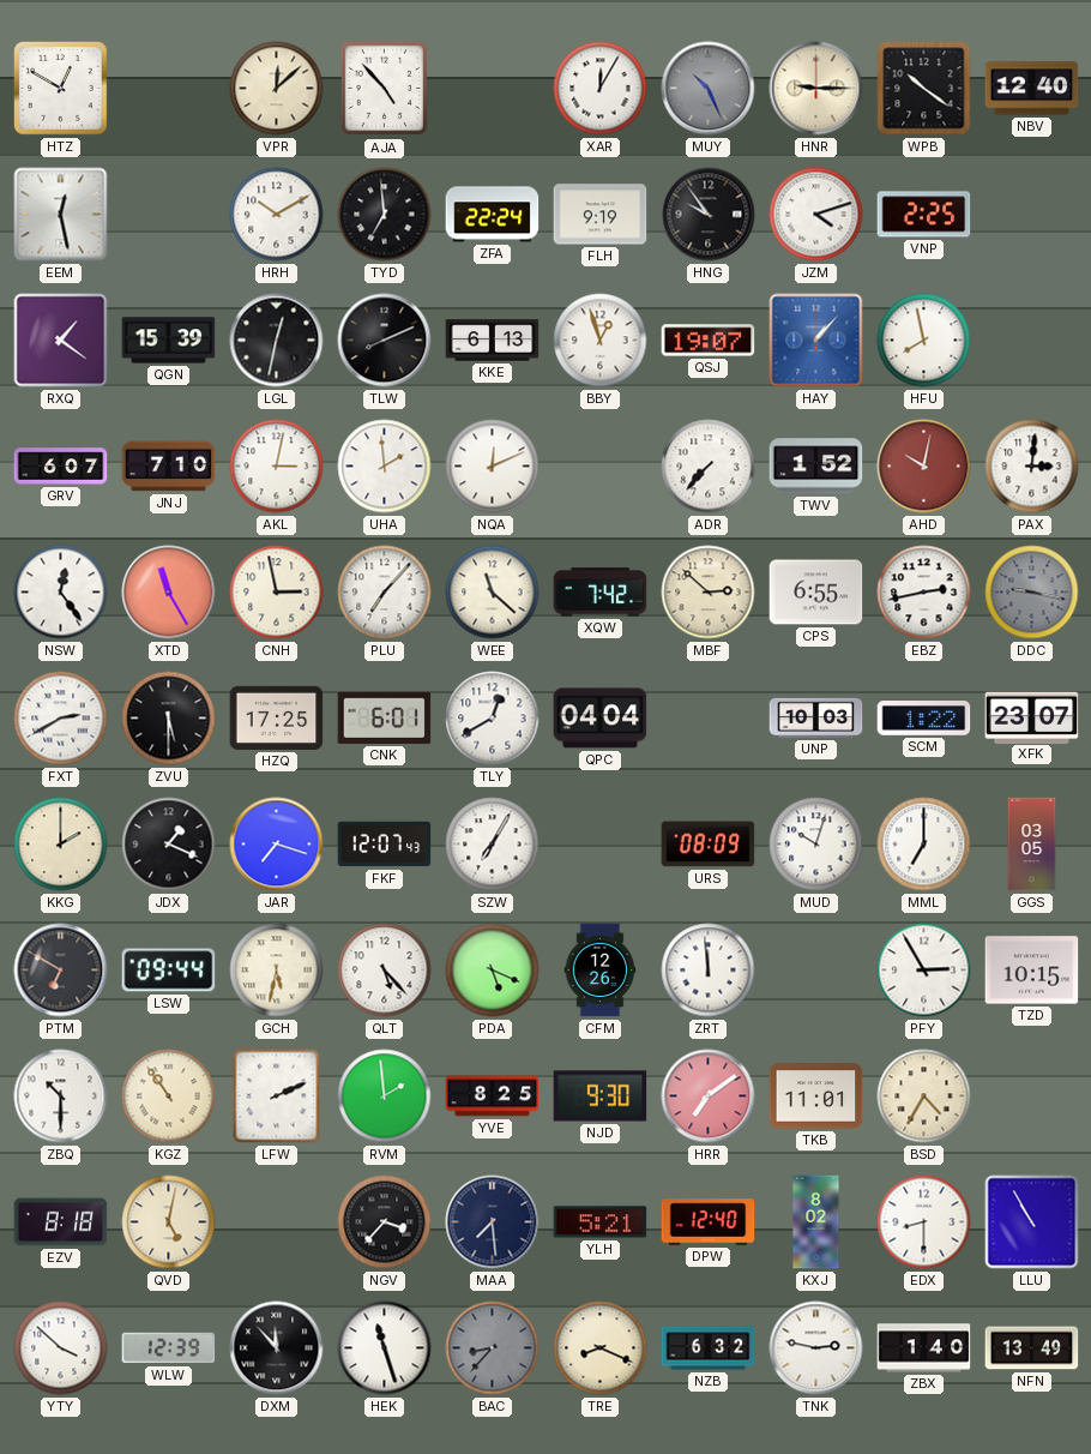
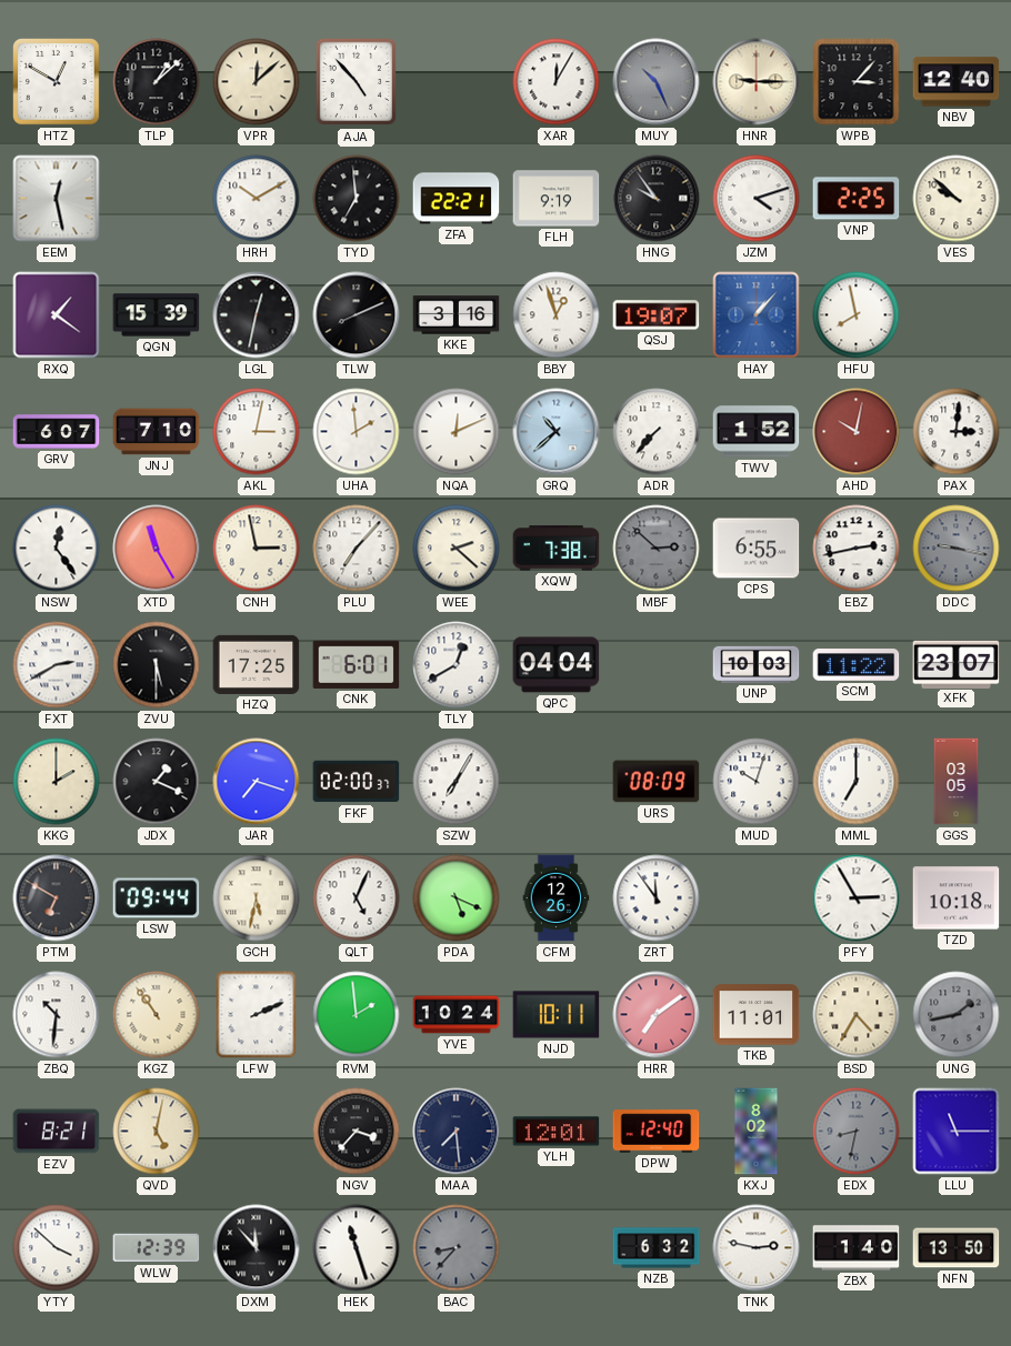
TLP: none -> 1:08 (157, 82)
WPB: 10:21 -> 3:07 (857, 82)
ZFA: 22:24 -> 22:21 (457, 199)
VES: none -> 9:52 (957, 199)
KKE: 6:13 -> 3:16 (457, 315)
GRQ: none -> 10:38 (557, 432)
WEE: 11:22 -> 2:22 (457, 549)
XQW: 7:42 -> 7:38 (557, 549)
MBF dial: cream -> grey (657, 549)
SCM: 1:22 -> 11:22 (857, 665)
FKF: 12:07 -> 02:00 (357, 782)
QLT: 5:23 -> 5:04 (357, 898)
ZRT: 11:59 -> 11:54 (657, 898)
TZD: 10:15 -> 10:18 (957, 898)
ZBQ: 10:30 -> 10:31 (57, 1015)
YVE: 8:25 -> 10:24 (457, 1015)
NJD: 9:30 -> 10:11 (557, 1015)
UNG: none -> 1:43 (957, 1015)
EZV: 8:18 -> 8:21 (57, 1132)
YLH: 5:21 -> 12:01 (557, 1132)
EDX: 8:30 -> 8:32 (857, 1132)
EDX dial: white -> grey (857, 1132)
LLU: 10:55 -> 11:15 (957, 1132)
TRE: 8:19 -> none (601, 1348)
NFN: 13:49 -> 13:50 (957, 1248)
